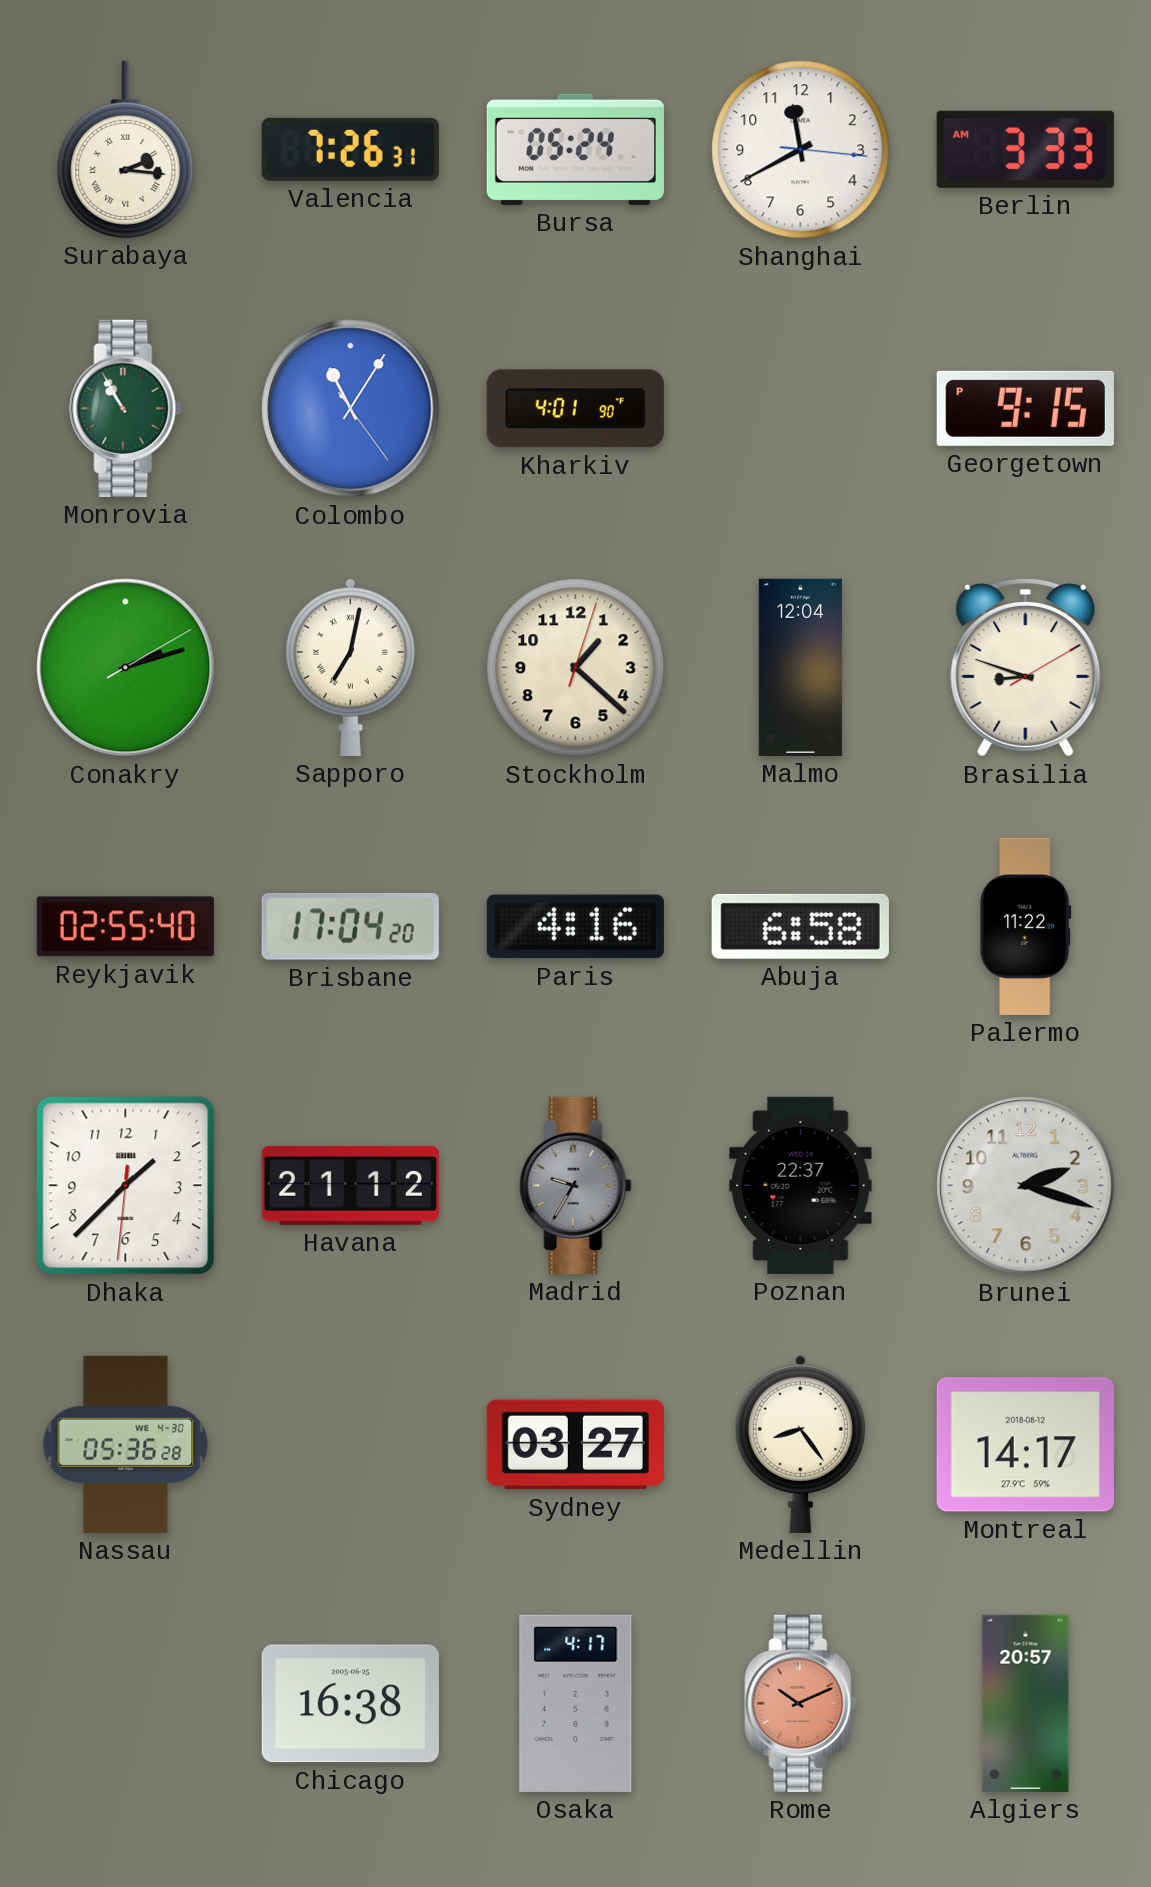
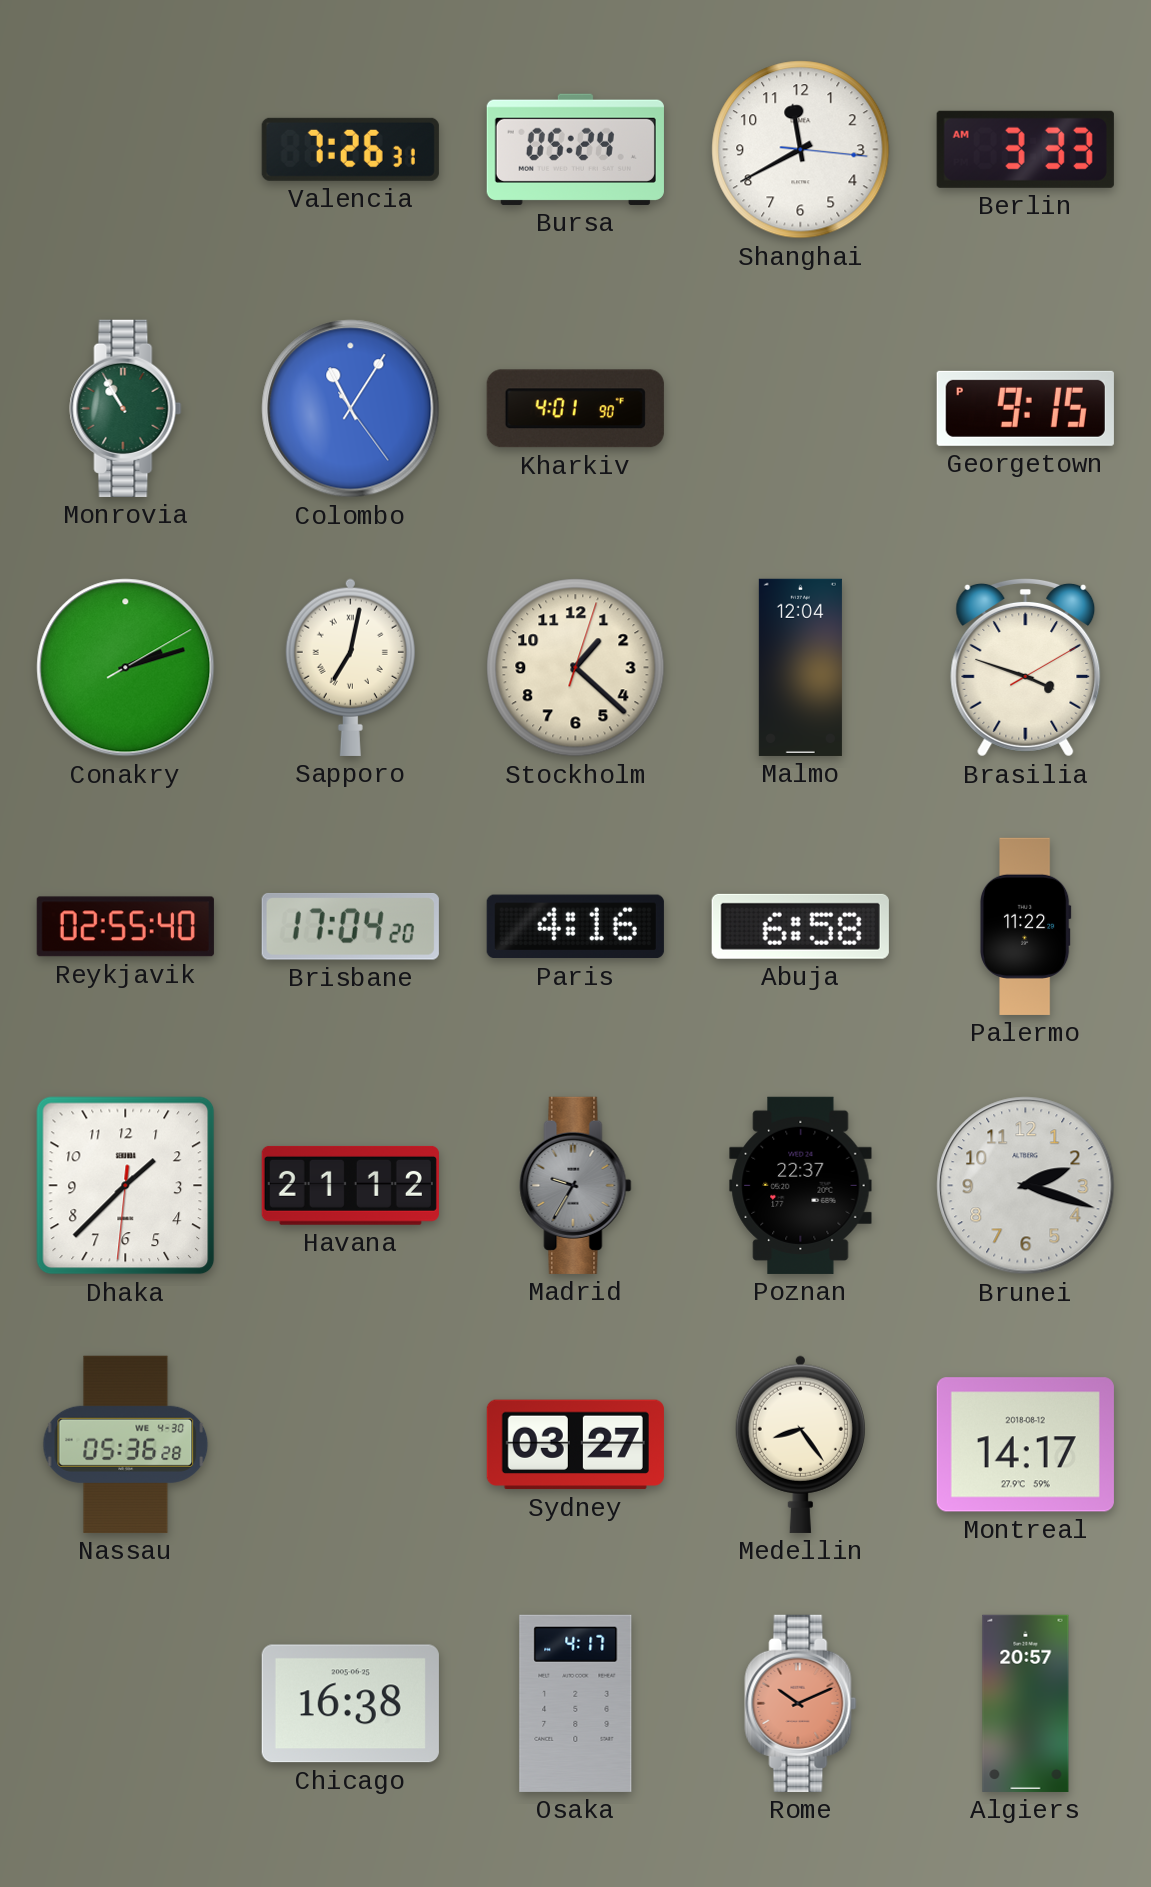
Surabaya: 2:16 -> none (126, 149)
Brasilia: 8:48 -> 3:48 (1026, 668)
